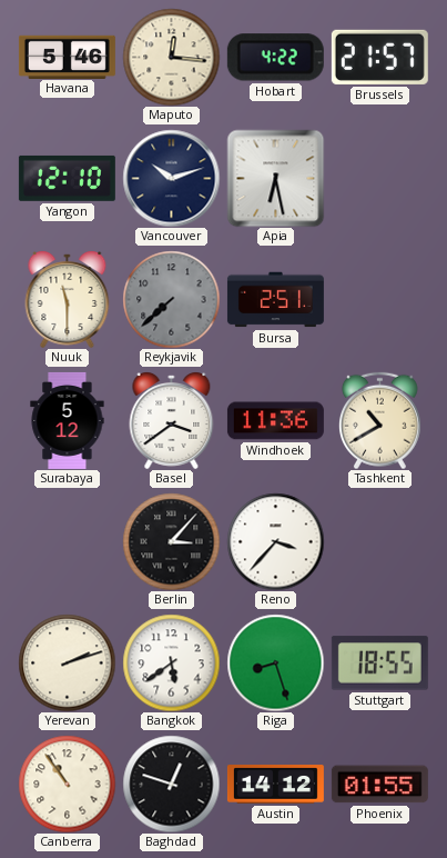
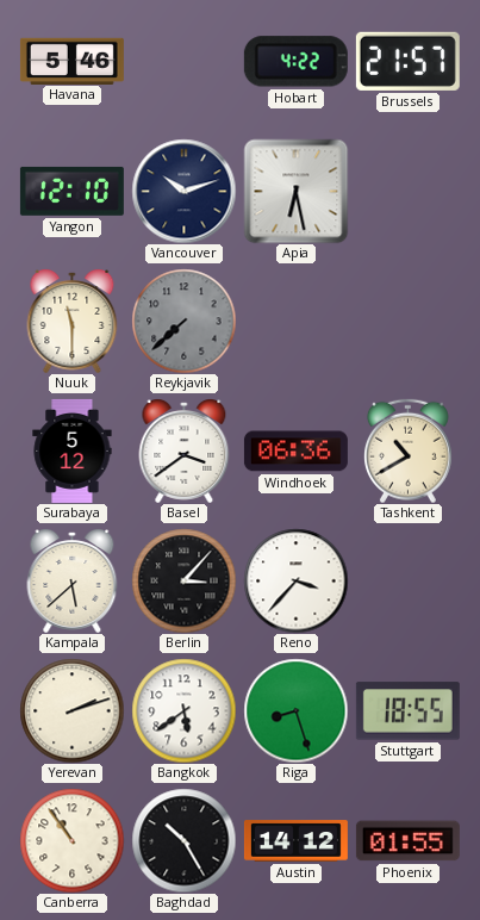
Maputo: 12:16 -> none (171, 57)
Bursa: 2:51 -> none (275, 300)
Windhoek: 11:36 -> 06:36 (295, 452)
Kampala: none -> 5:38 (73, 582)
Baghdad: 12:48 -> 10:25 (183, 840)
